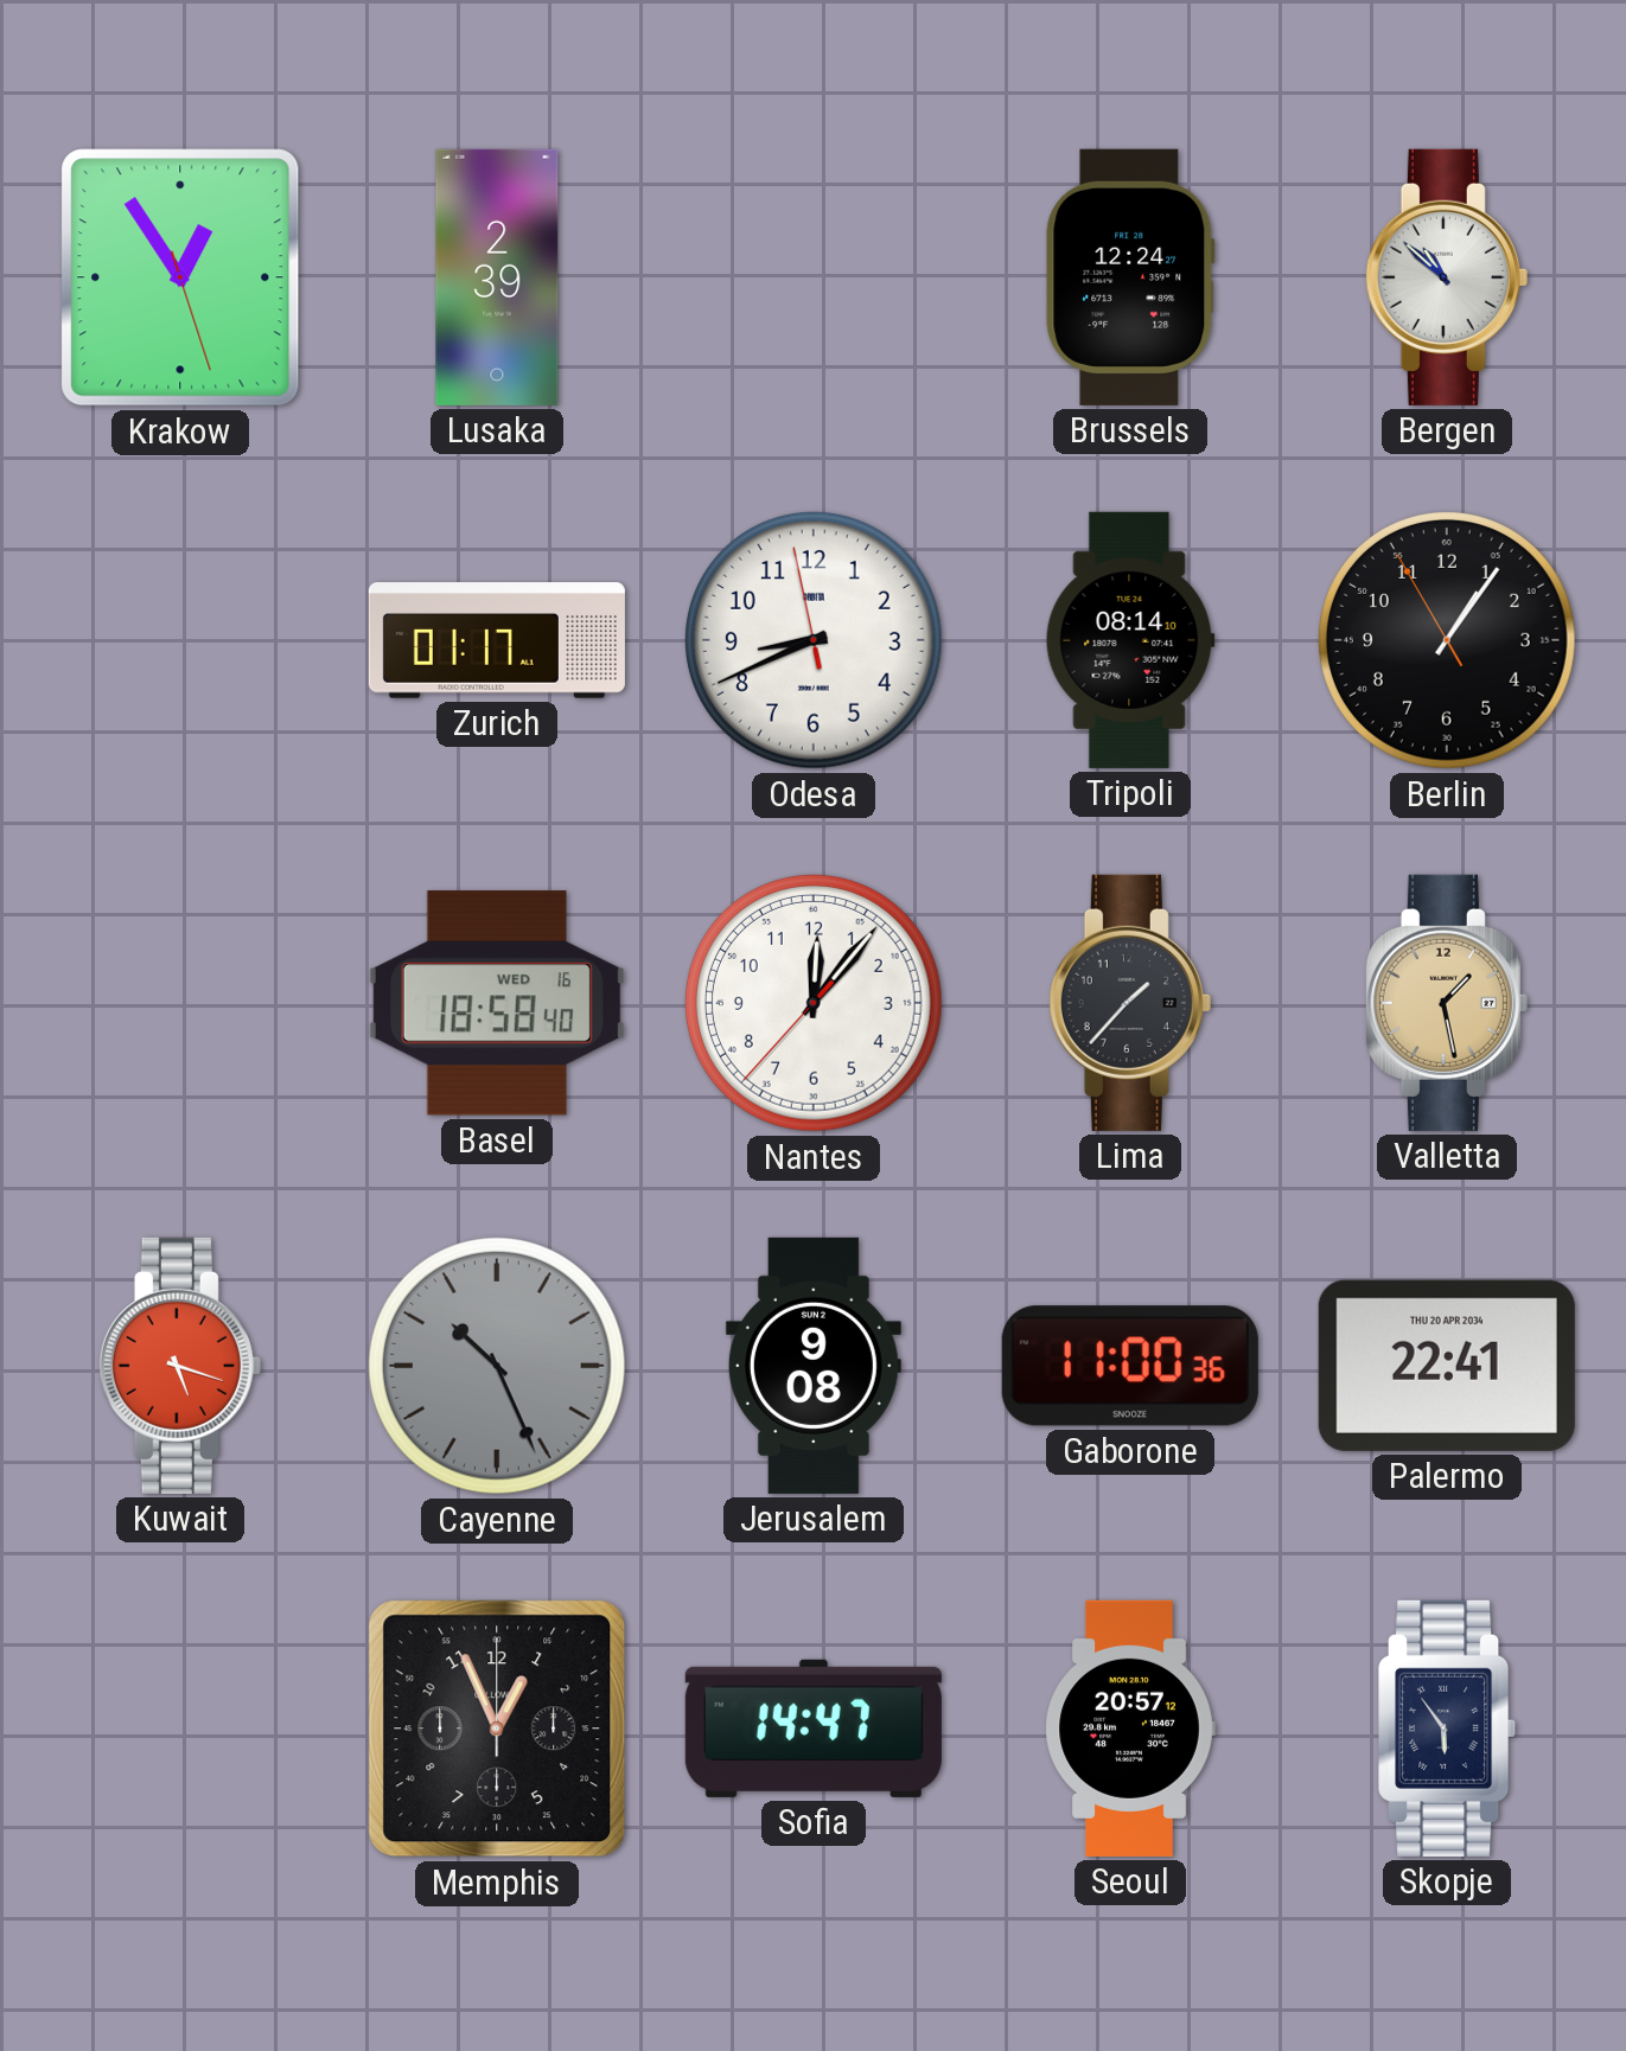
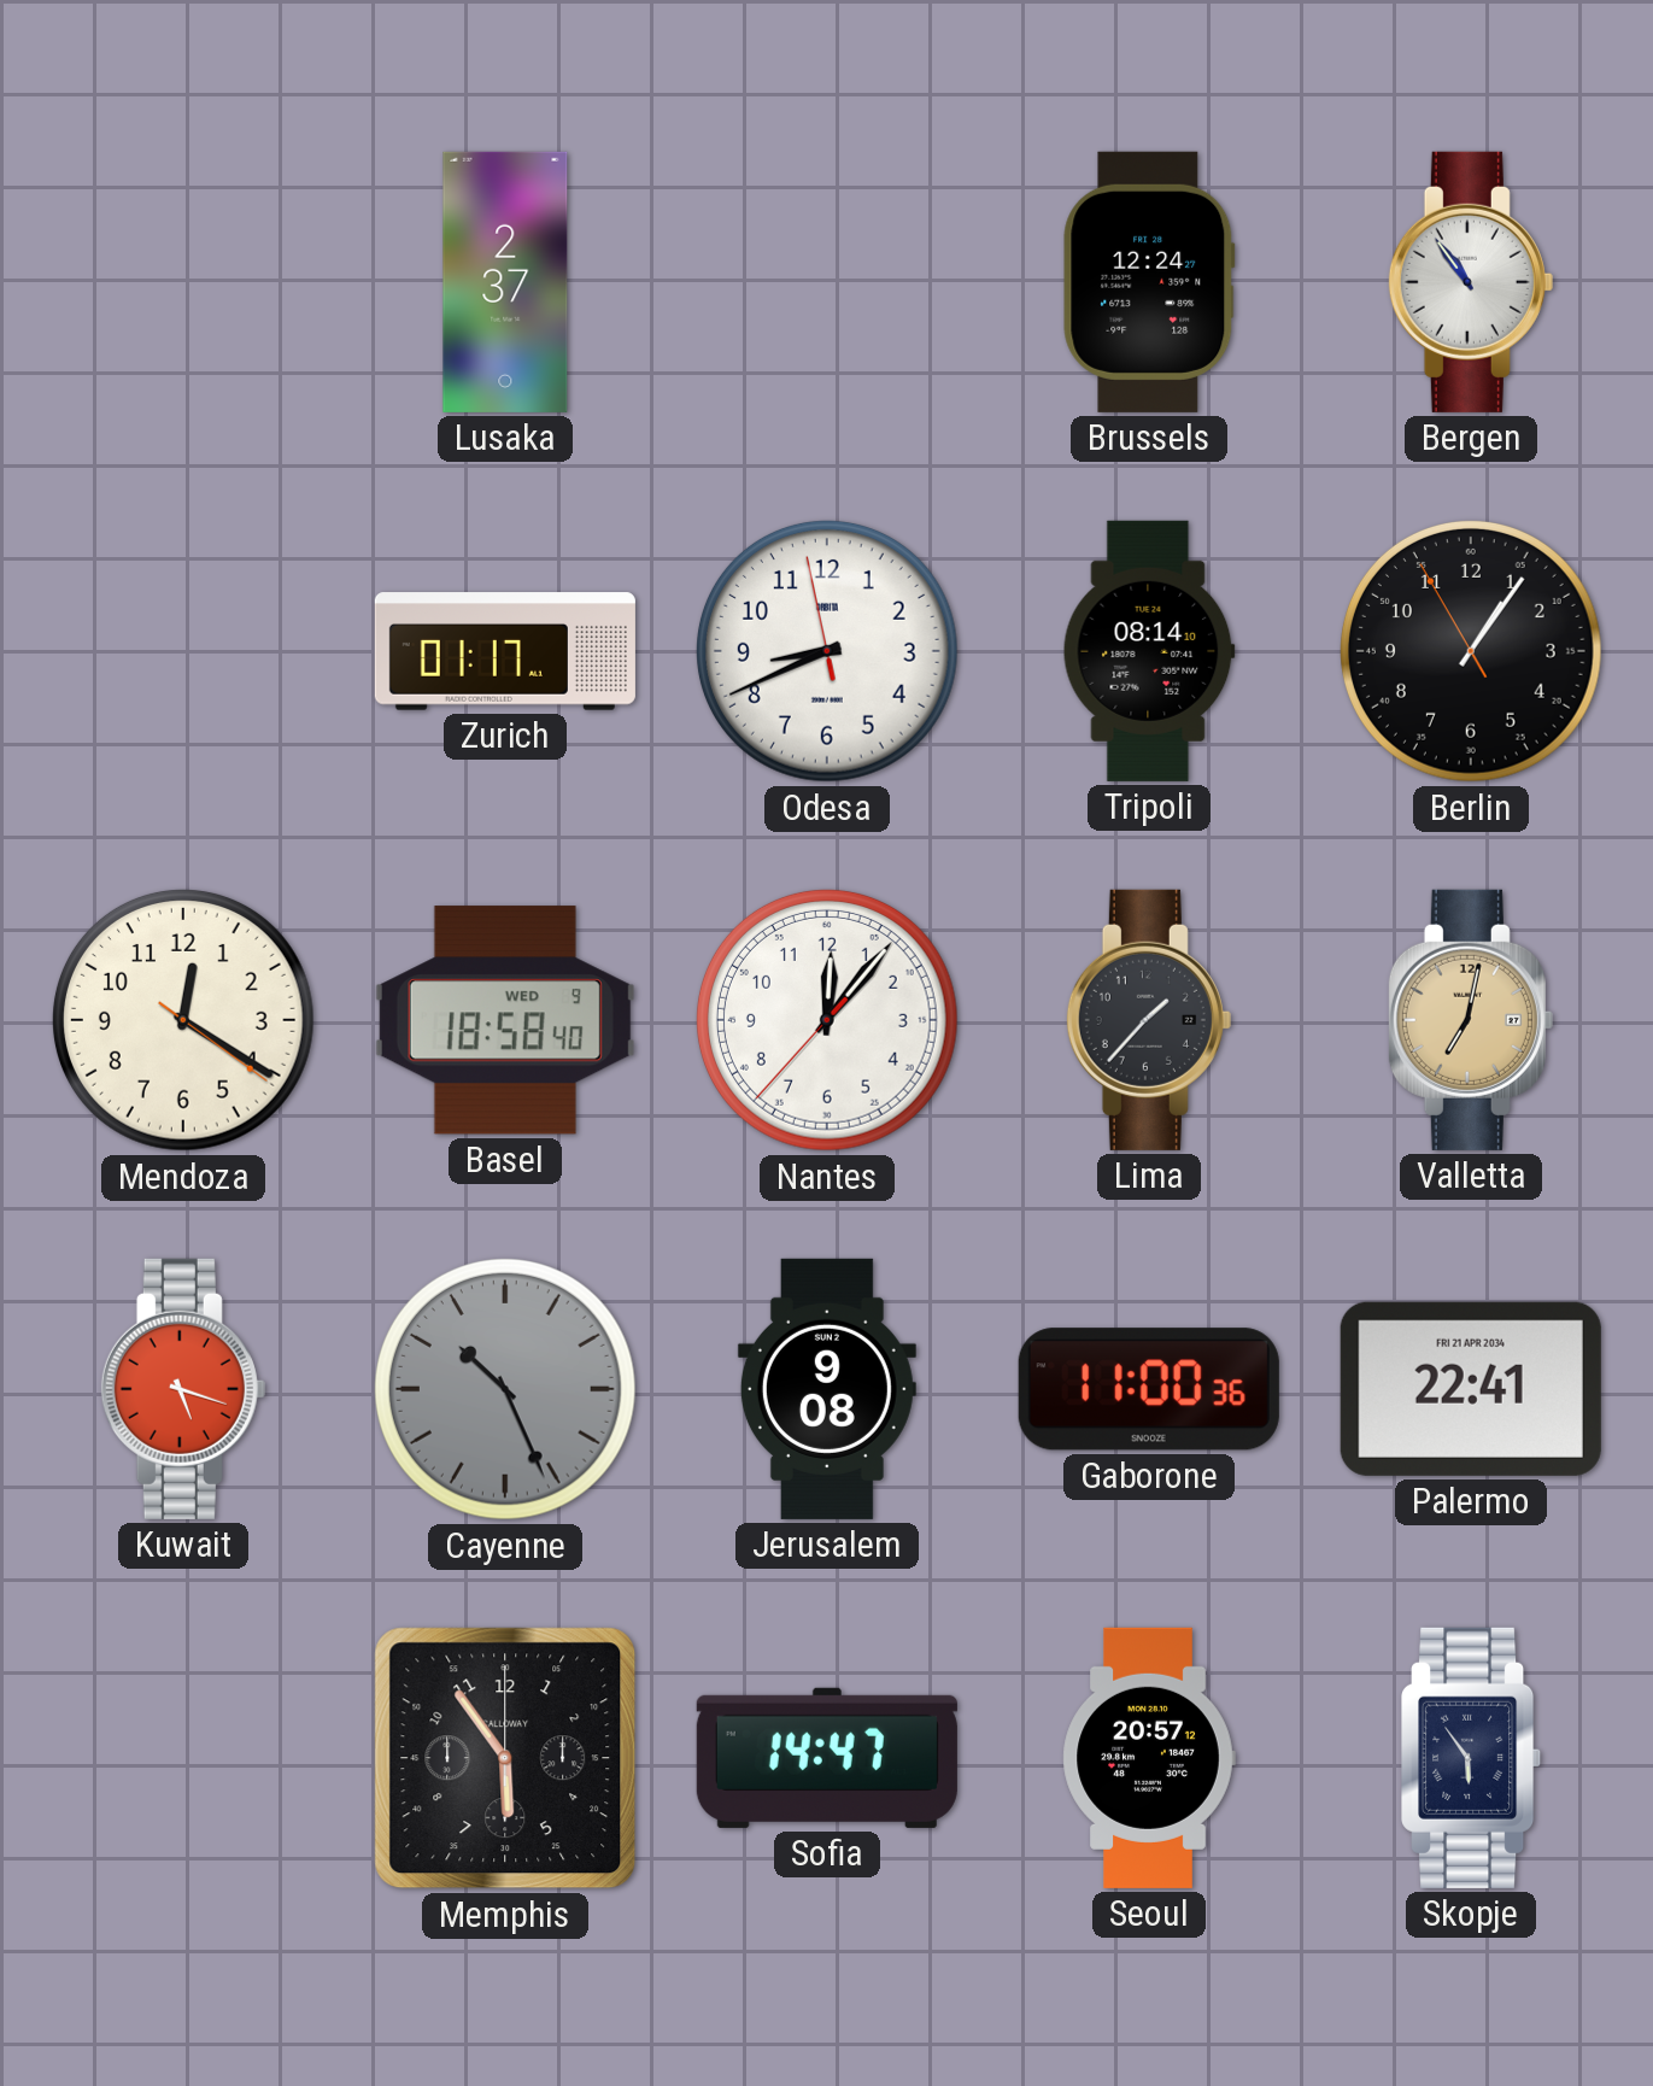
Krakow: 12:54 -> none (180, 277)
Lusaka: 2:39 -> 2:37 (505, 282)
Bergen: 10:52 -> 10:54 (1471, 282)
Mendoza: none -> 12:20 (183, 1020)
Basel date: WED 16 -> WED 9 (505, 1020)
Valletta: 1:28 -> 7:02 (1471, 1020)
Palermo date: THU 20 APR 2034 -> FRI 21 APR 2034 (1471, 1389)
Memphis: 12:56 -> 5:54 (505, 1758)
